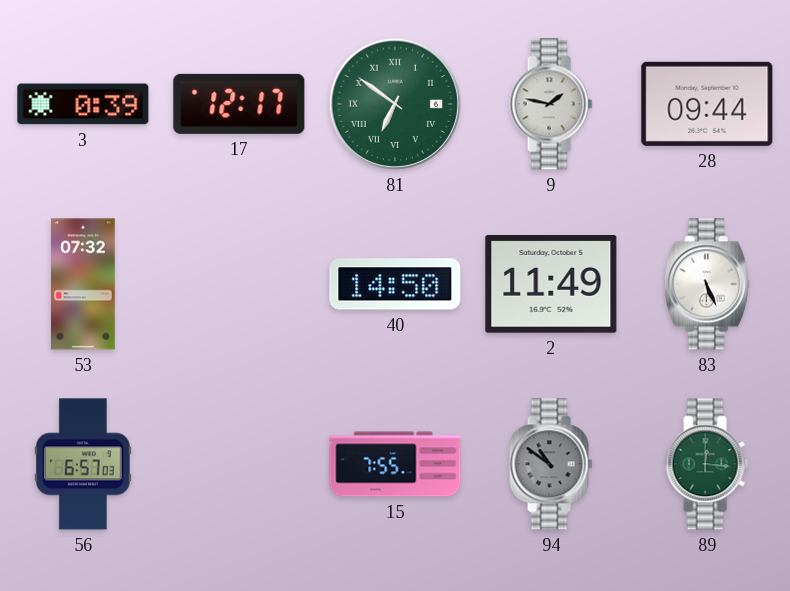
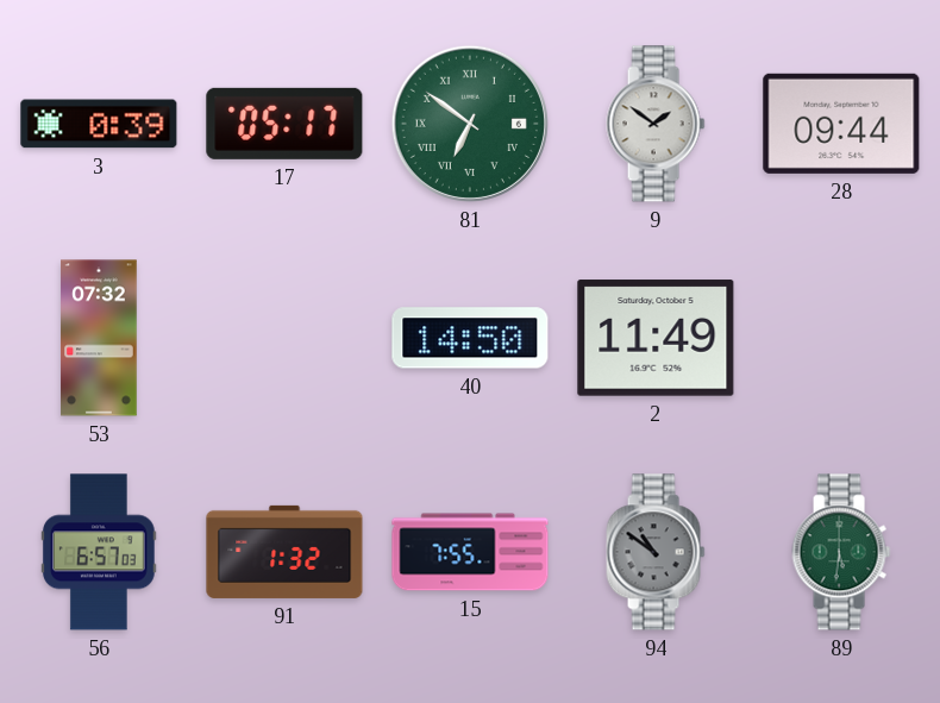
17: 12:17 -> 05:17 (284, 124)
9: 1:47 -> 1:51 (656, 124)
83: 5:26 -> none (707, 284)
91: none -> 1:32 (284, 552)
89: 12:16 -> 5:31 (841, 552)
